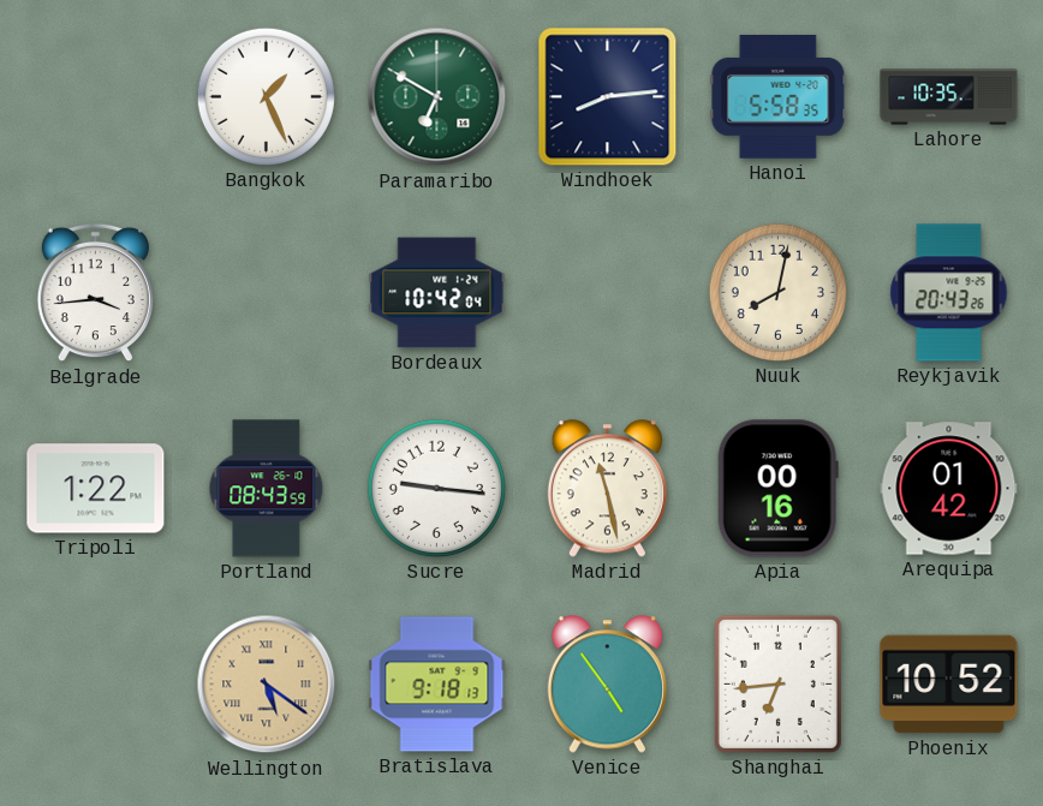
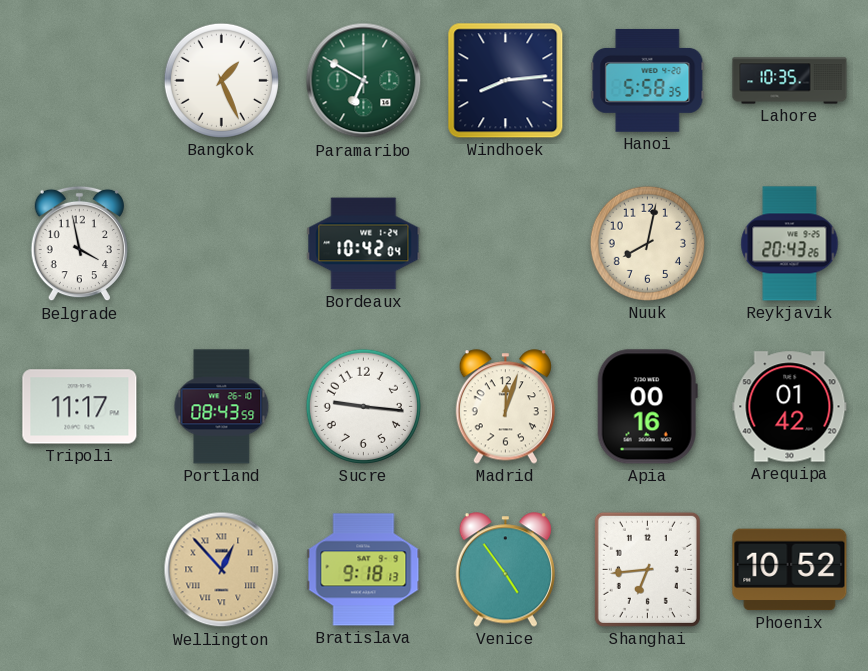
Belgrade: 3:44 -> 3:58 (79, 244)
Tripoli: 1:22 -> 11:17 (80, 407)
Madrid: 11:28 -> 12:03 (505, 407)
Wellington: 5:21 -> 12:53 (222, 570)
